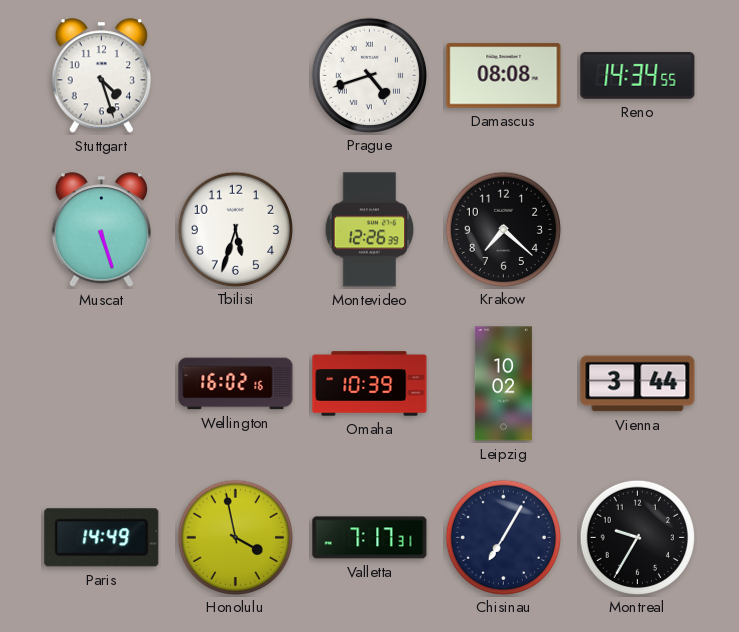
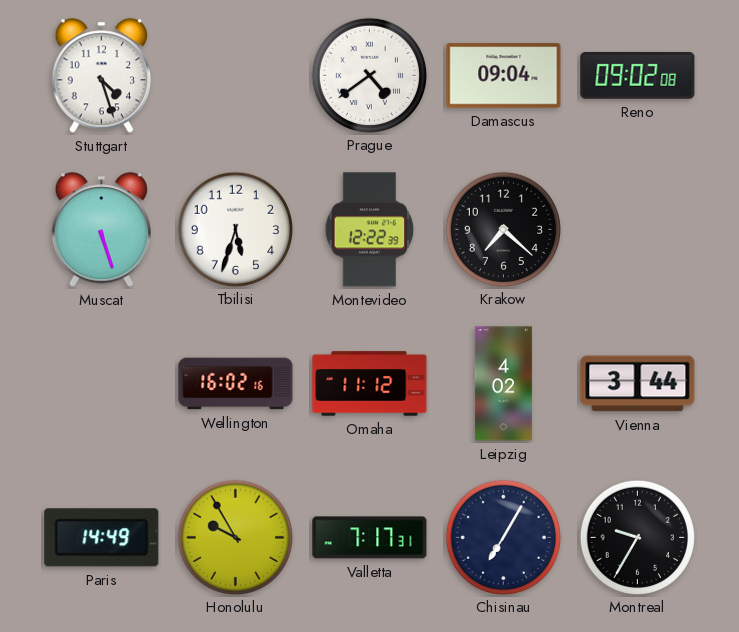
Prague: 4:42 -> 4:39 (369, 75)
Damascus: 08:08 -> 09:04 (504, 76)
Reno: 14:34 -> 09:02 (638, 75)
Montevideo: 12:26 -> 12:22 (370, 230)
Omaha: 10:39 -> 11:12 (370, 384)
Leipzig: 10:02 -> 4:02 (503, 384)
Honolulu: 3:58 -> 9:55 (235, 537)
